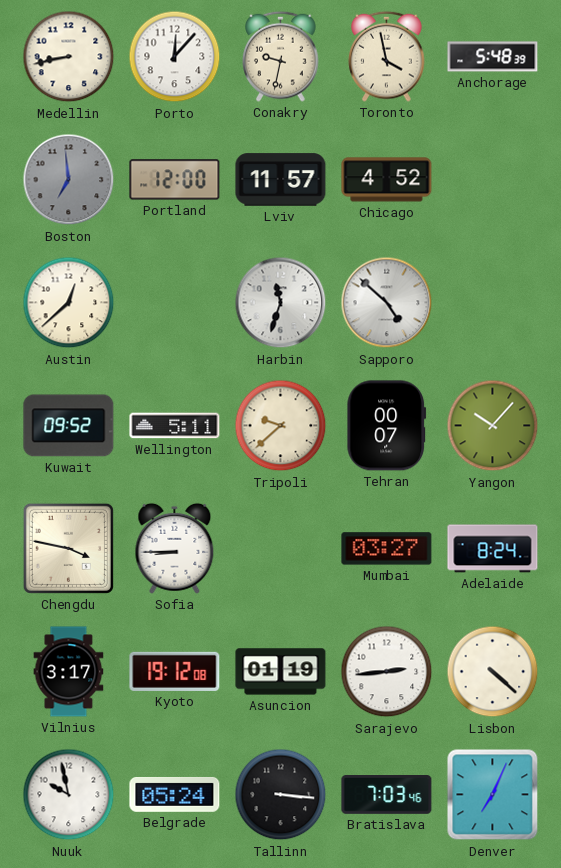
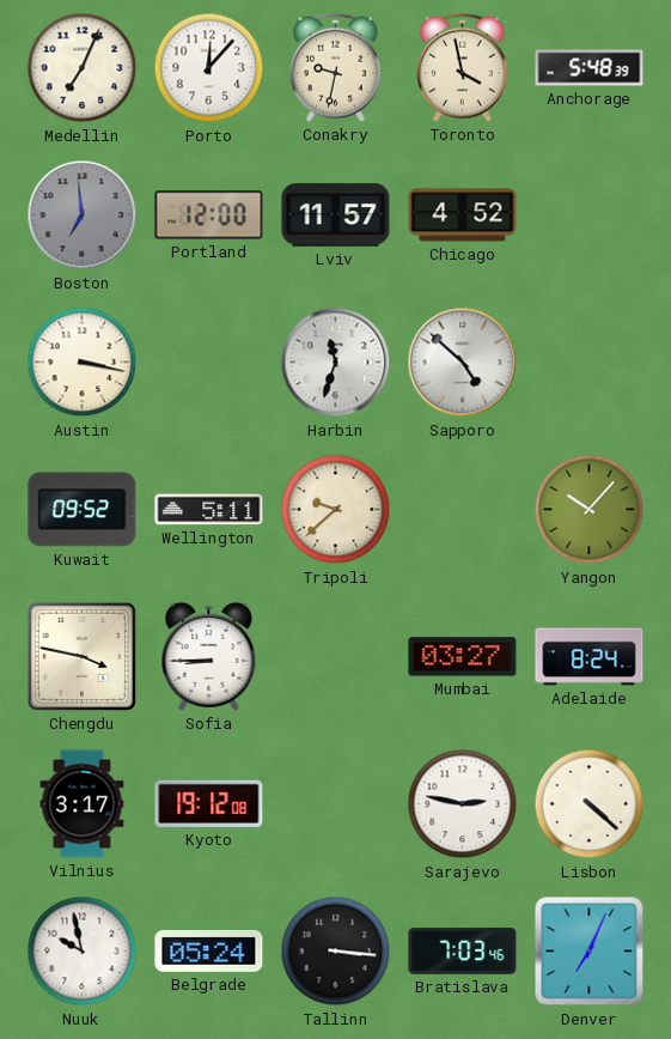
Medellin: 8:43 -> 7:04 (83, 68)
Austin: 12:38 -> 3:17 (83, 363)
Tehran: 00:07 -> none (387, 426)
Asuncion: 01:19 -> none (281, 672)
Sarajevo: 2:44 -> 2:47 (463, 804)
